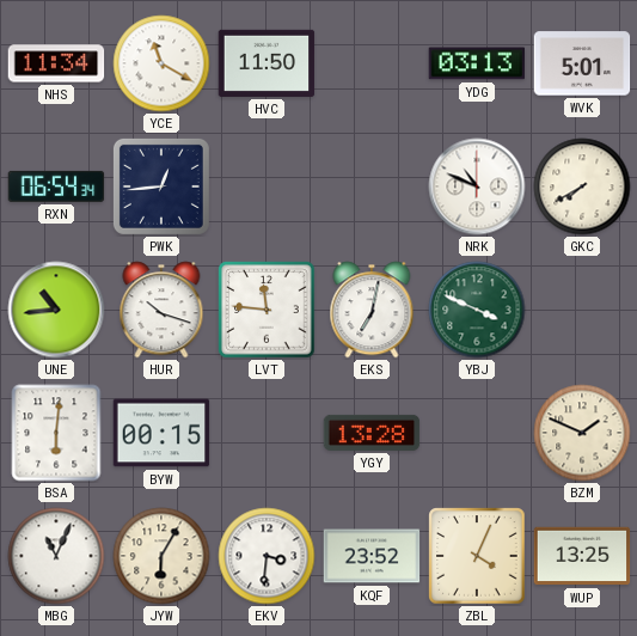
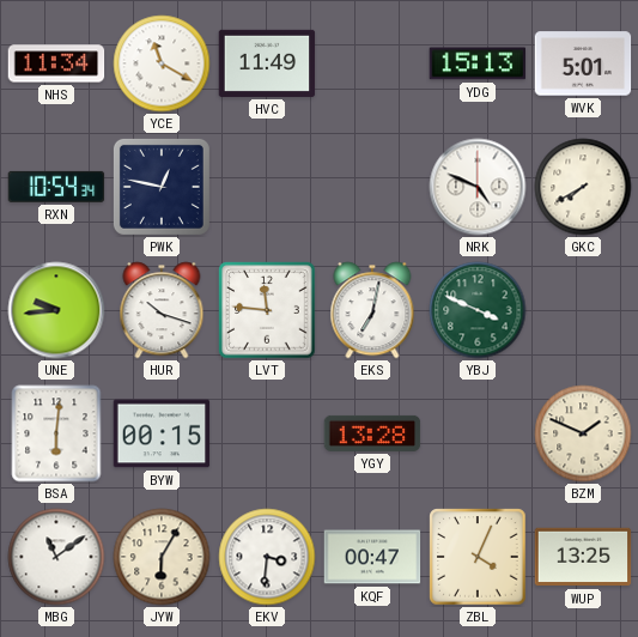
HVC: 11:50 -> 11:49 (267, 63)
YDG: 03:13 -> 15:13 (478, 63)
RXN: 06:54 -> 10:54 (56, 187)
PWK: 12:44 -> 12:47 (162, 187)
NRK: 10:49 -> 4:49 (478, 187)
UNE: 10:44 -> 9:44 (56, 310)
MBG: 11:04 -> 11:09 (56, 557)
KQF: 23:52 -> 00:47 (372, 557)
